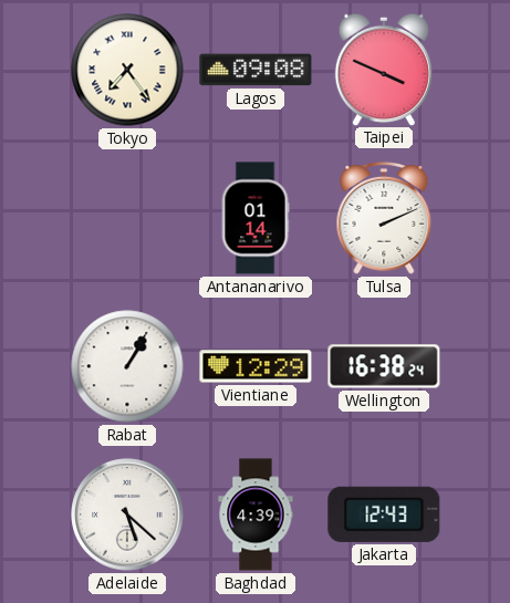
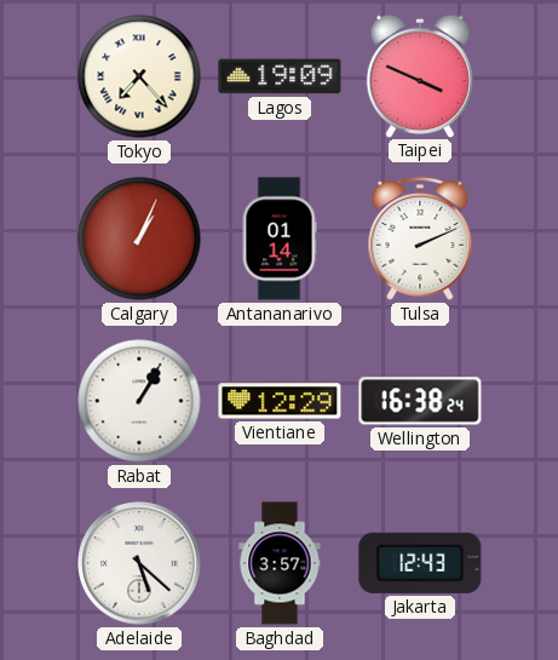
Tokyo: 7:24 -> 7:23 (139, 76)
Lagos: 09:08 -> 19:09 (280, 76)
Calgary: none -> 1:04 (139, 239)
Baghdad: 4:39 -> 3:57 (280, 563)
